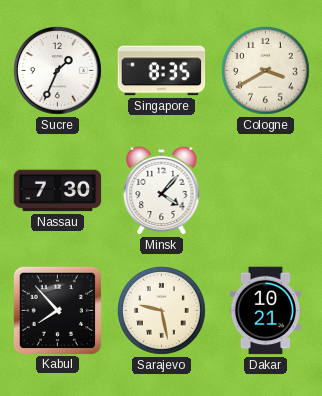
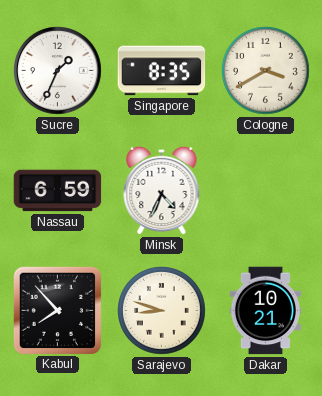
Nassau: 7:30 -> 6:59 (58, 191)
Minsk: 4:07 -> 4:34 (162, 190)
Sarajevo: 9:28 -> 8:48 (162, 311)
